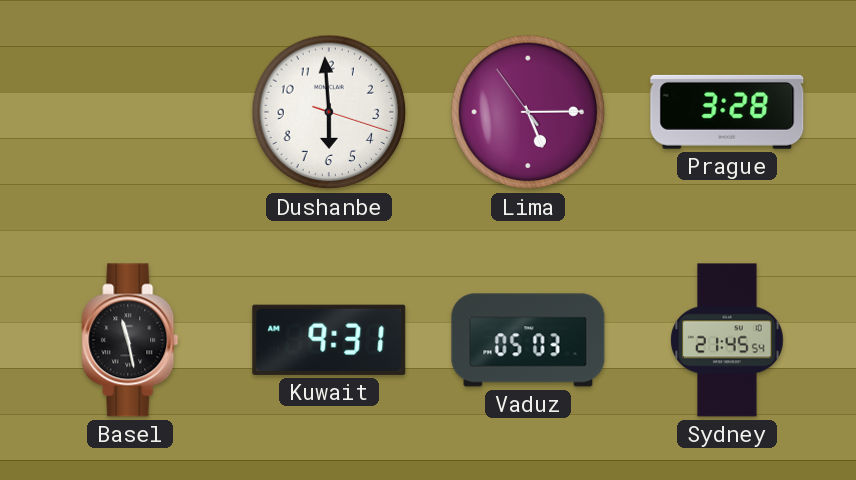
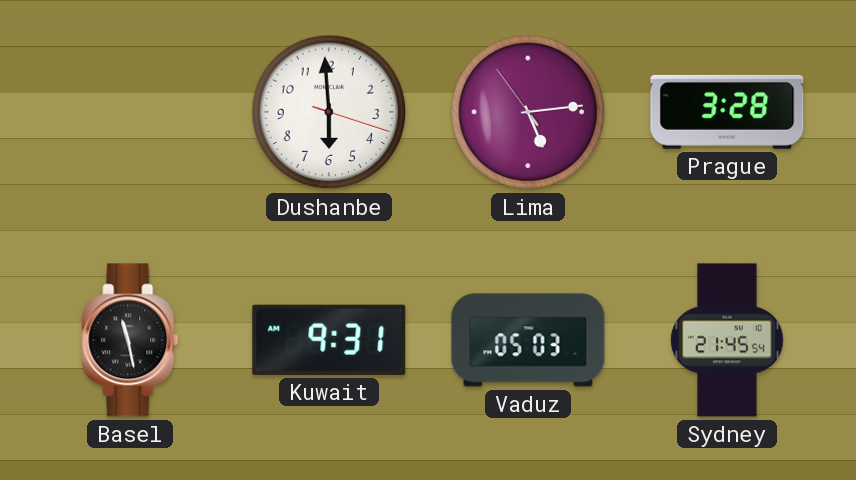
Lima: 5:14 -> 5:13 (528, 112)
